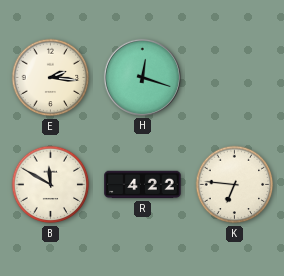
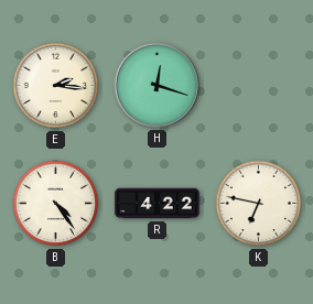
B: 11:50 -> 4:24 (56, 204)
K: 6:46 -> 6:47 (259, 204)
